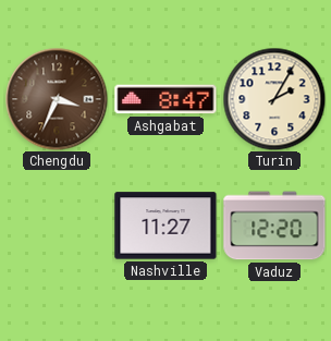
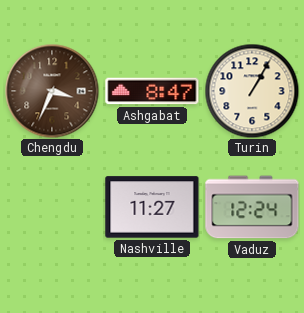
Turin: 2:05 -> 1:05 (252, 91)
Vaduz: 12:20 -> 12:24 (252, 207)
